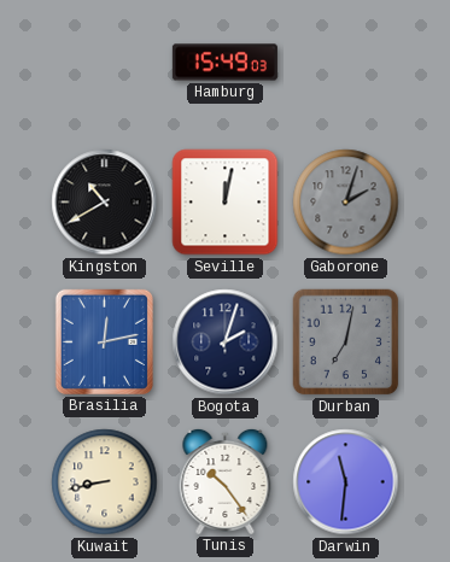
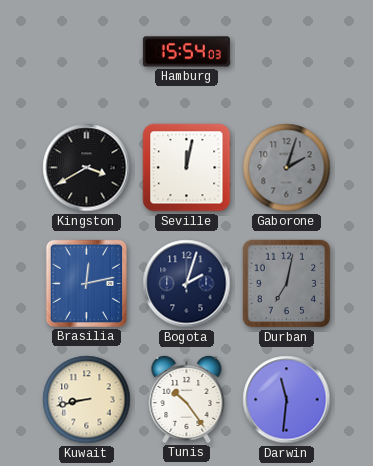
Hamburg: 15:49 -> 15:54 (186, 52)
Kingston: 10:40 -> 3:40 (87, 168)
